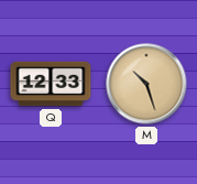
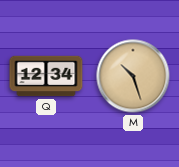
Q: 12:33 -> 12:34 (46, 76)
